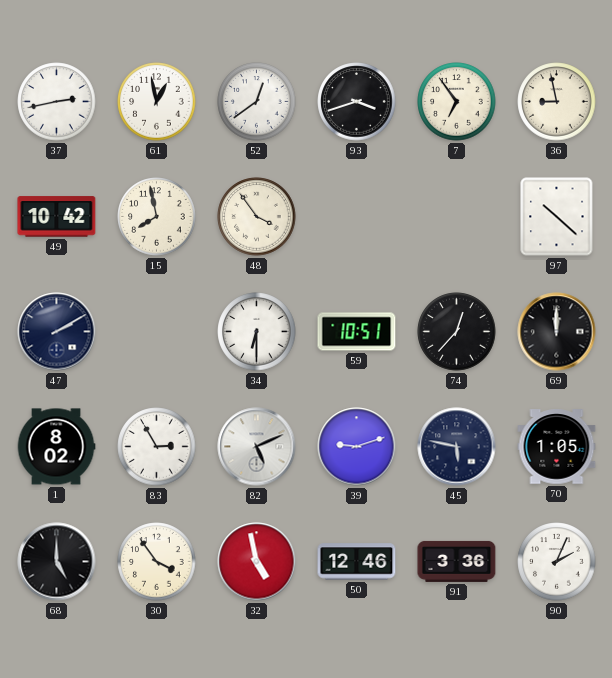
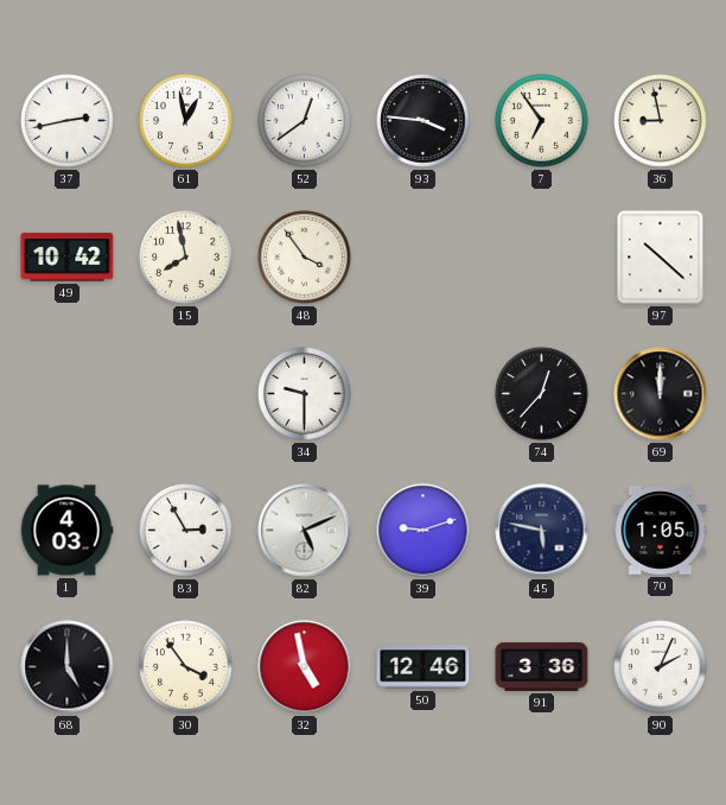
93: 3:42 -> 3:46 (423, 121)
47: 2:10 -> none (57, 332)
34: 6:30 -> 9:30 (305, 394)
59: 10:51 -> none (357, 332)
1: 8:02 -> 4:03 (66, 531)
